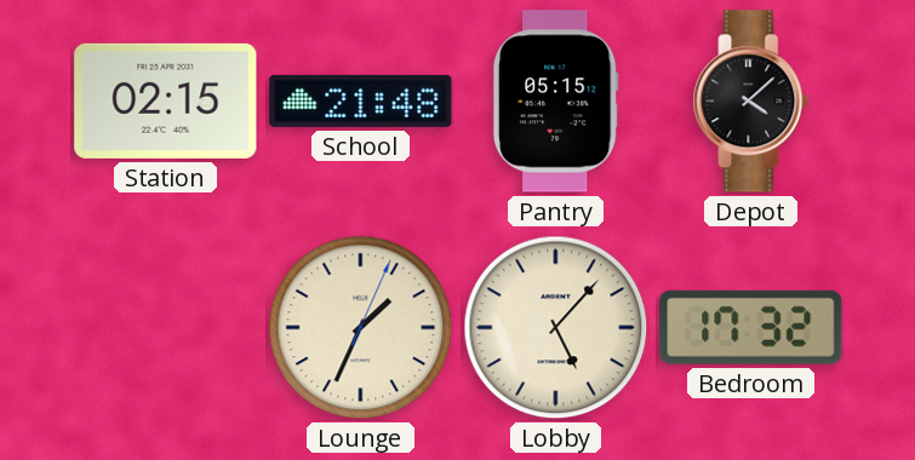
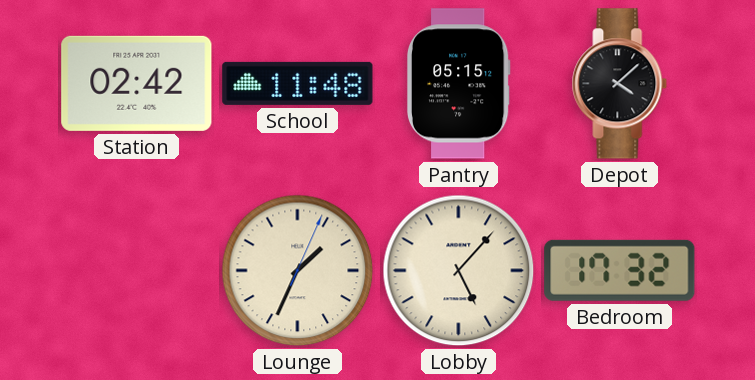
Station: 02:15 -> 02:42 (137, 83)
School: 21:48 -> 11:48 (298, 83)
